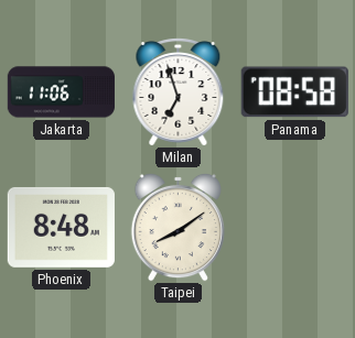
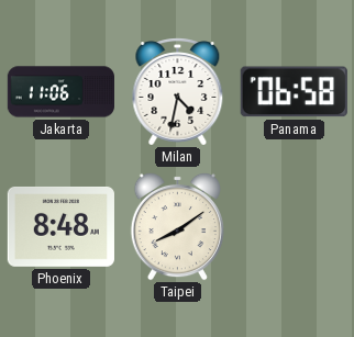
Milan: 6:57 -> 4:32 (178, 92)
Panama: 08:58 -> 06:58 (294, 92)
